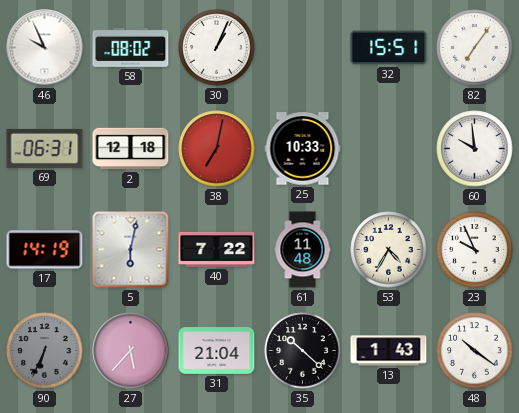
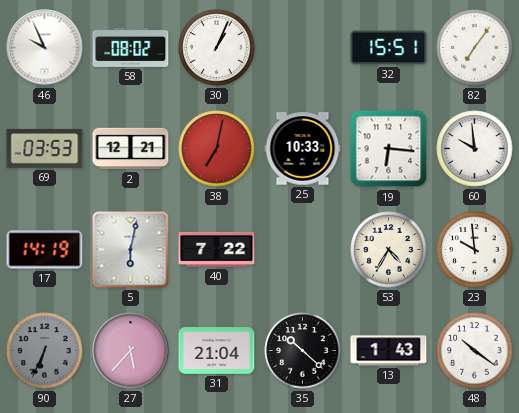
69: 06:31 -> 03:53 (45, 148)
2: 12:18 -> 12:21 (131, 149)
19: none -> 6:16 (389, 149)
61: 11:48 -> none (303, 250)
23: 9:56 -> 9:59 (475, 250)
